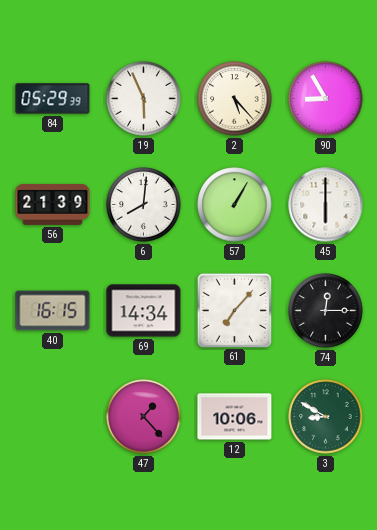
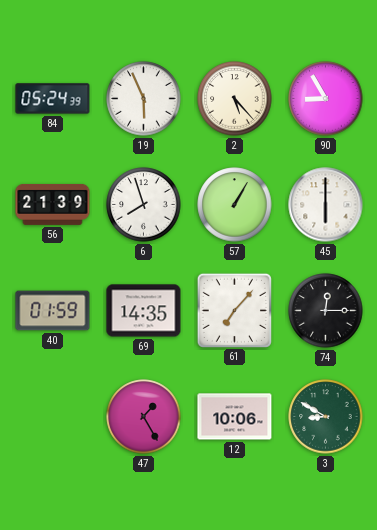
84: 05:29 -> 05:24 (53, 99)
6: 8:01 -> 7:57 (144, 205)
40: 16:15 -> 01:59 (53, 311)
69: 14:34 -> 14:35 (144, 311)
47: 1:23 -> 1:25 (144, 417)
